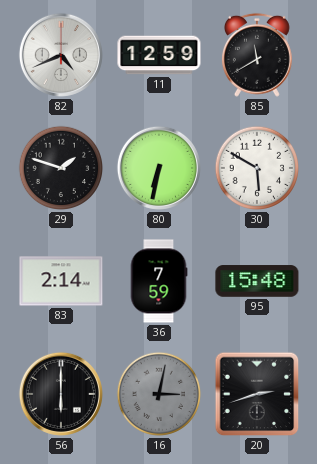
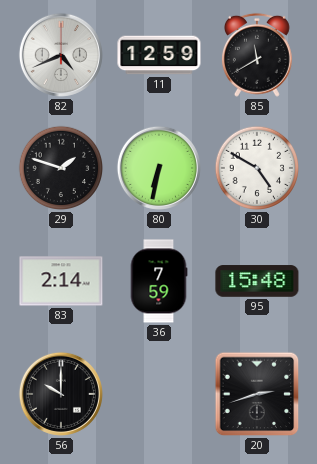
30: 5:50 -> 4:50 (257, 168)
56: 6:00 -> 10:00 (61, 394)
16: 3:02 -> none (159, 394)
